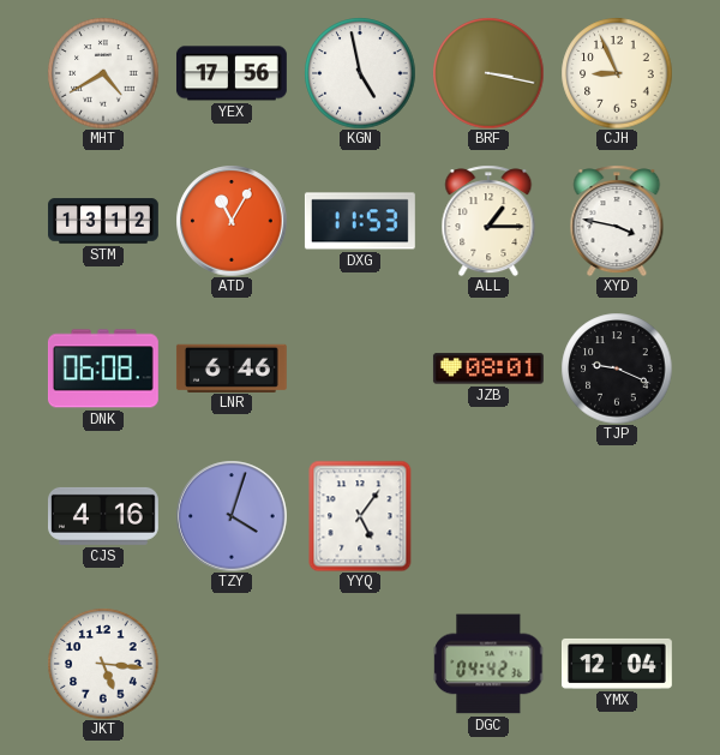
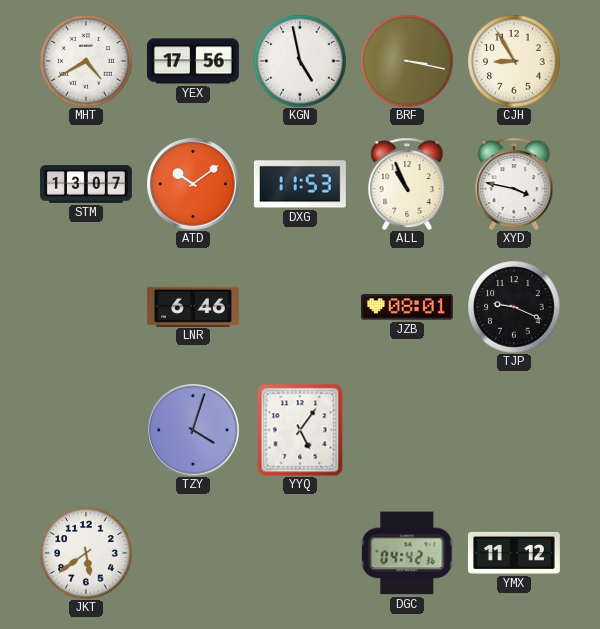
CJH: 8:56 -> 8:55 (514, 61)
STM: 13:12 -> 13:07 (86, 184)
ATD: 11:05 -> 10:09 (193, 184)
ALL: 1:15 -> 10:56 (407, 184)
DNK: 06:08 -> none (103, 368)
CJS: 4:16 -> none (103, 516)
JKT: 5:16 -> 5:39 (86, 553)
YMX: 12:04 -> 11:12 (514, 553)
